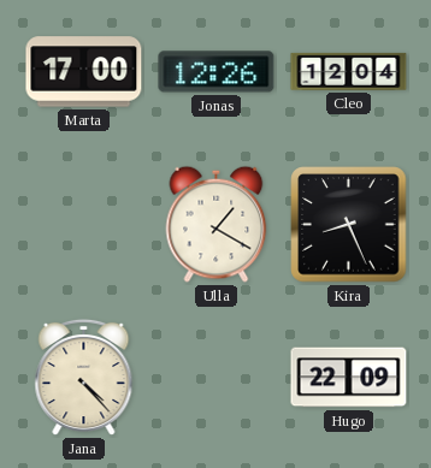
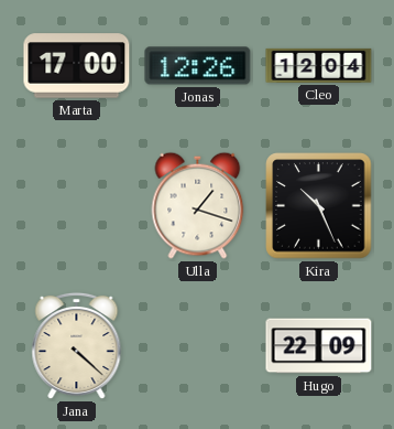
Ulla: 1:20 -> 1:18 (198, 205)
Kira: 8:26 -> 10:26 (319, 206)
Jana: 4:23 -> 4:22 (77, 346)
